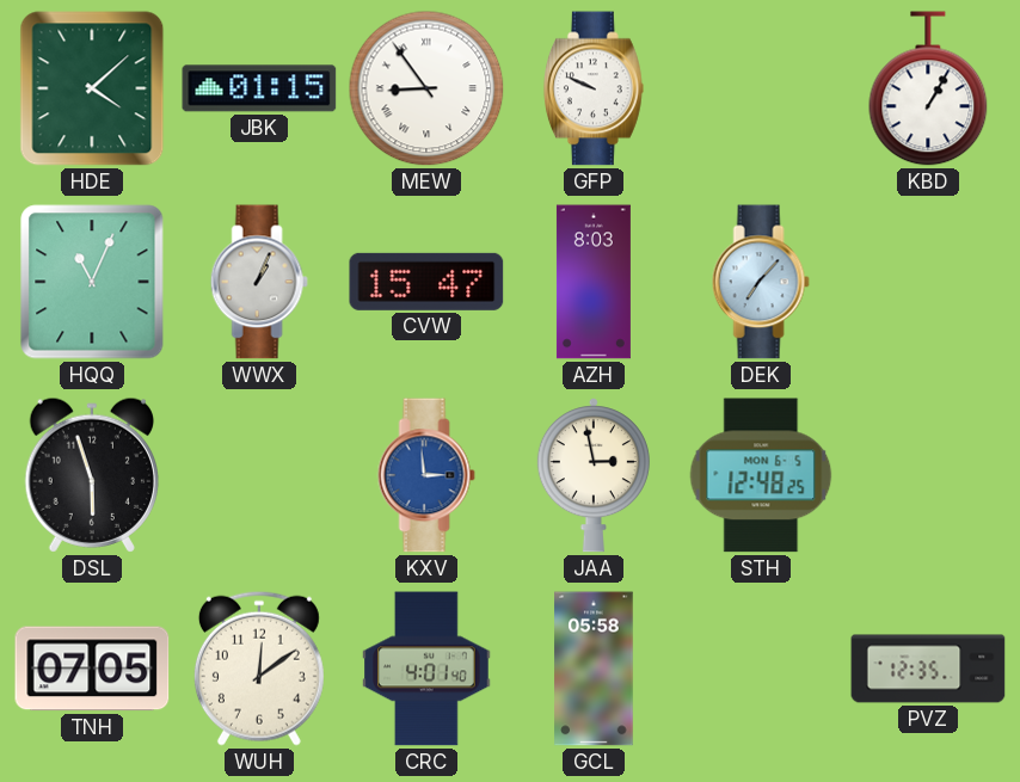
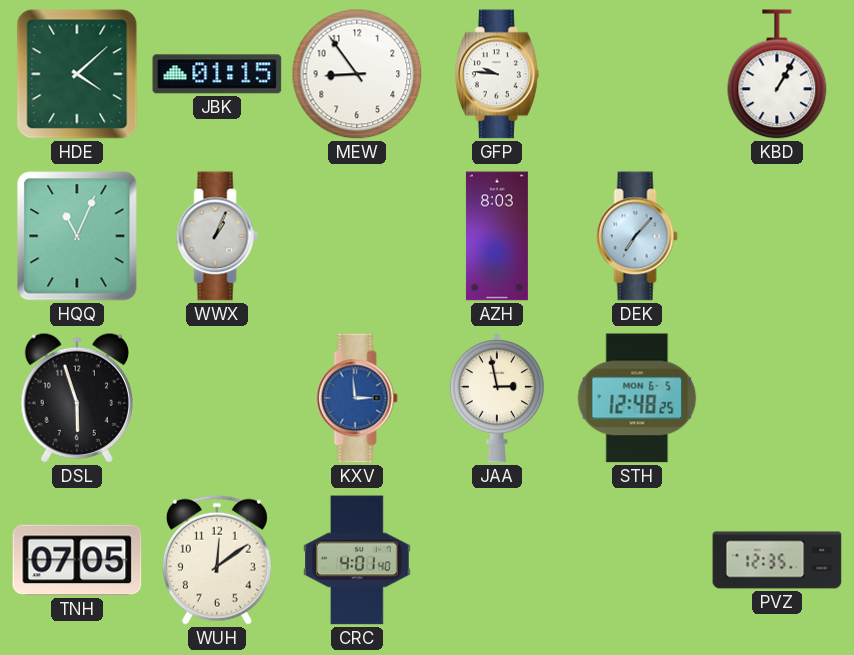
MEW numerals: Roman -> Arabic (357, 74)
GFP: 9:49 -> 9:46 (498, 74)
CVW: 15:47 -> none (426, 282)
GCL: 05:58 -> none (594, 669)
